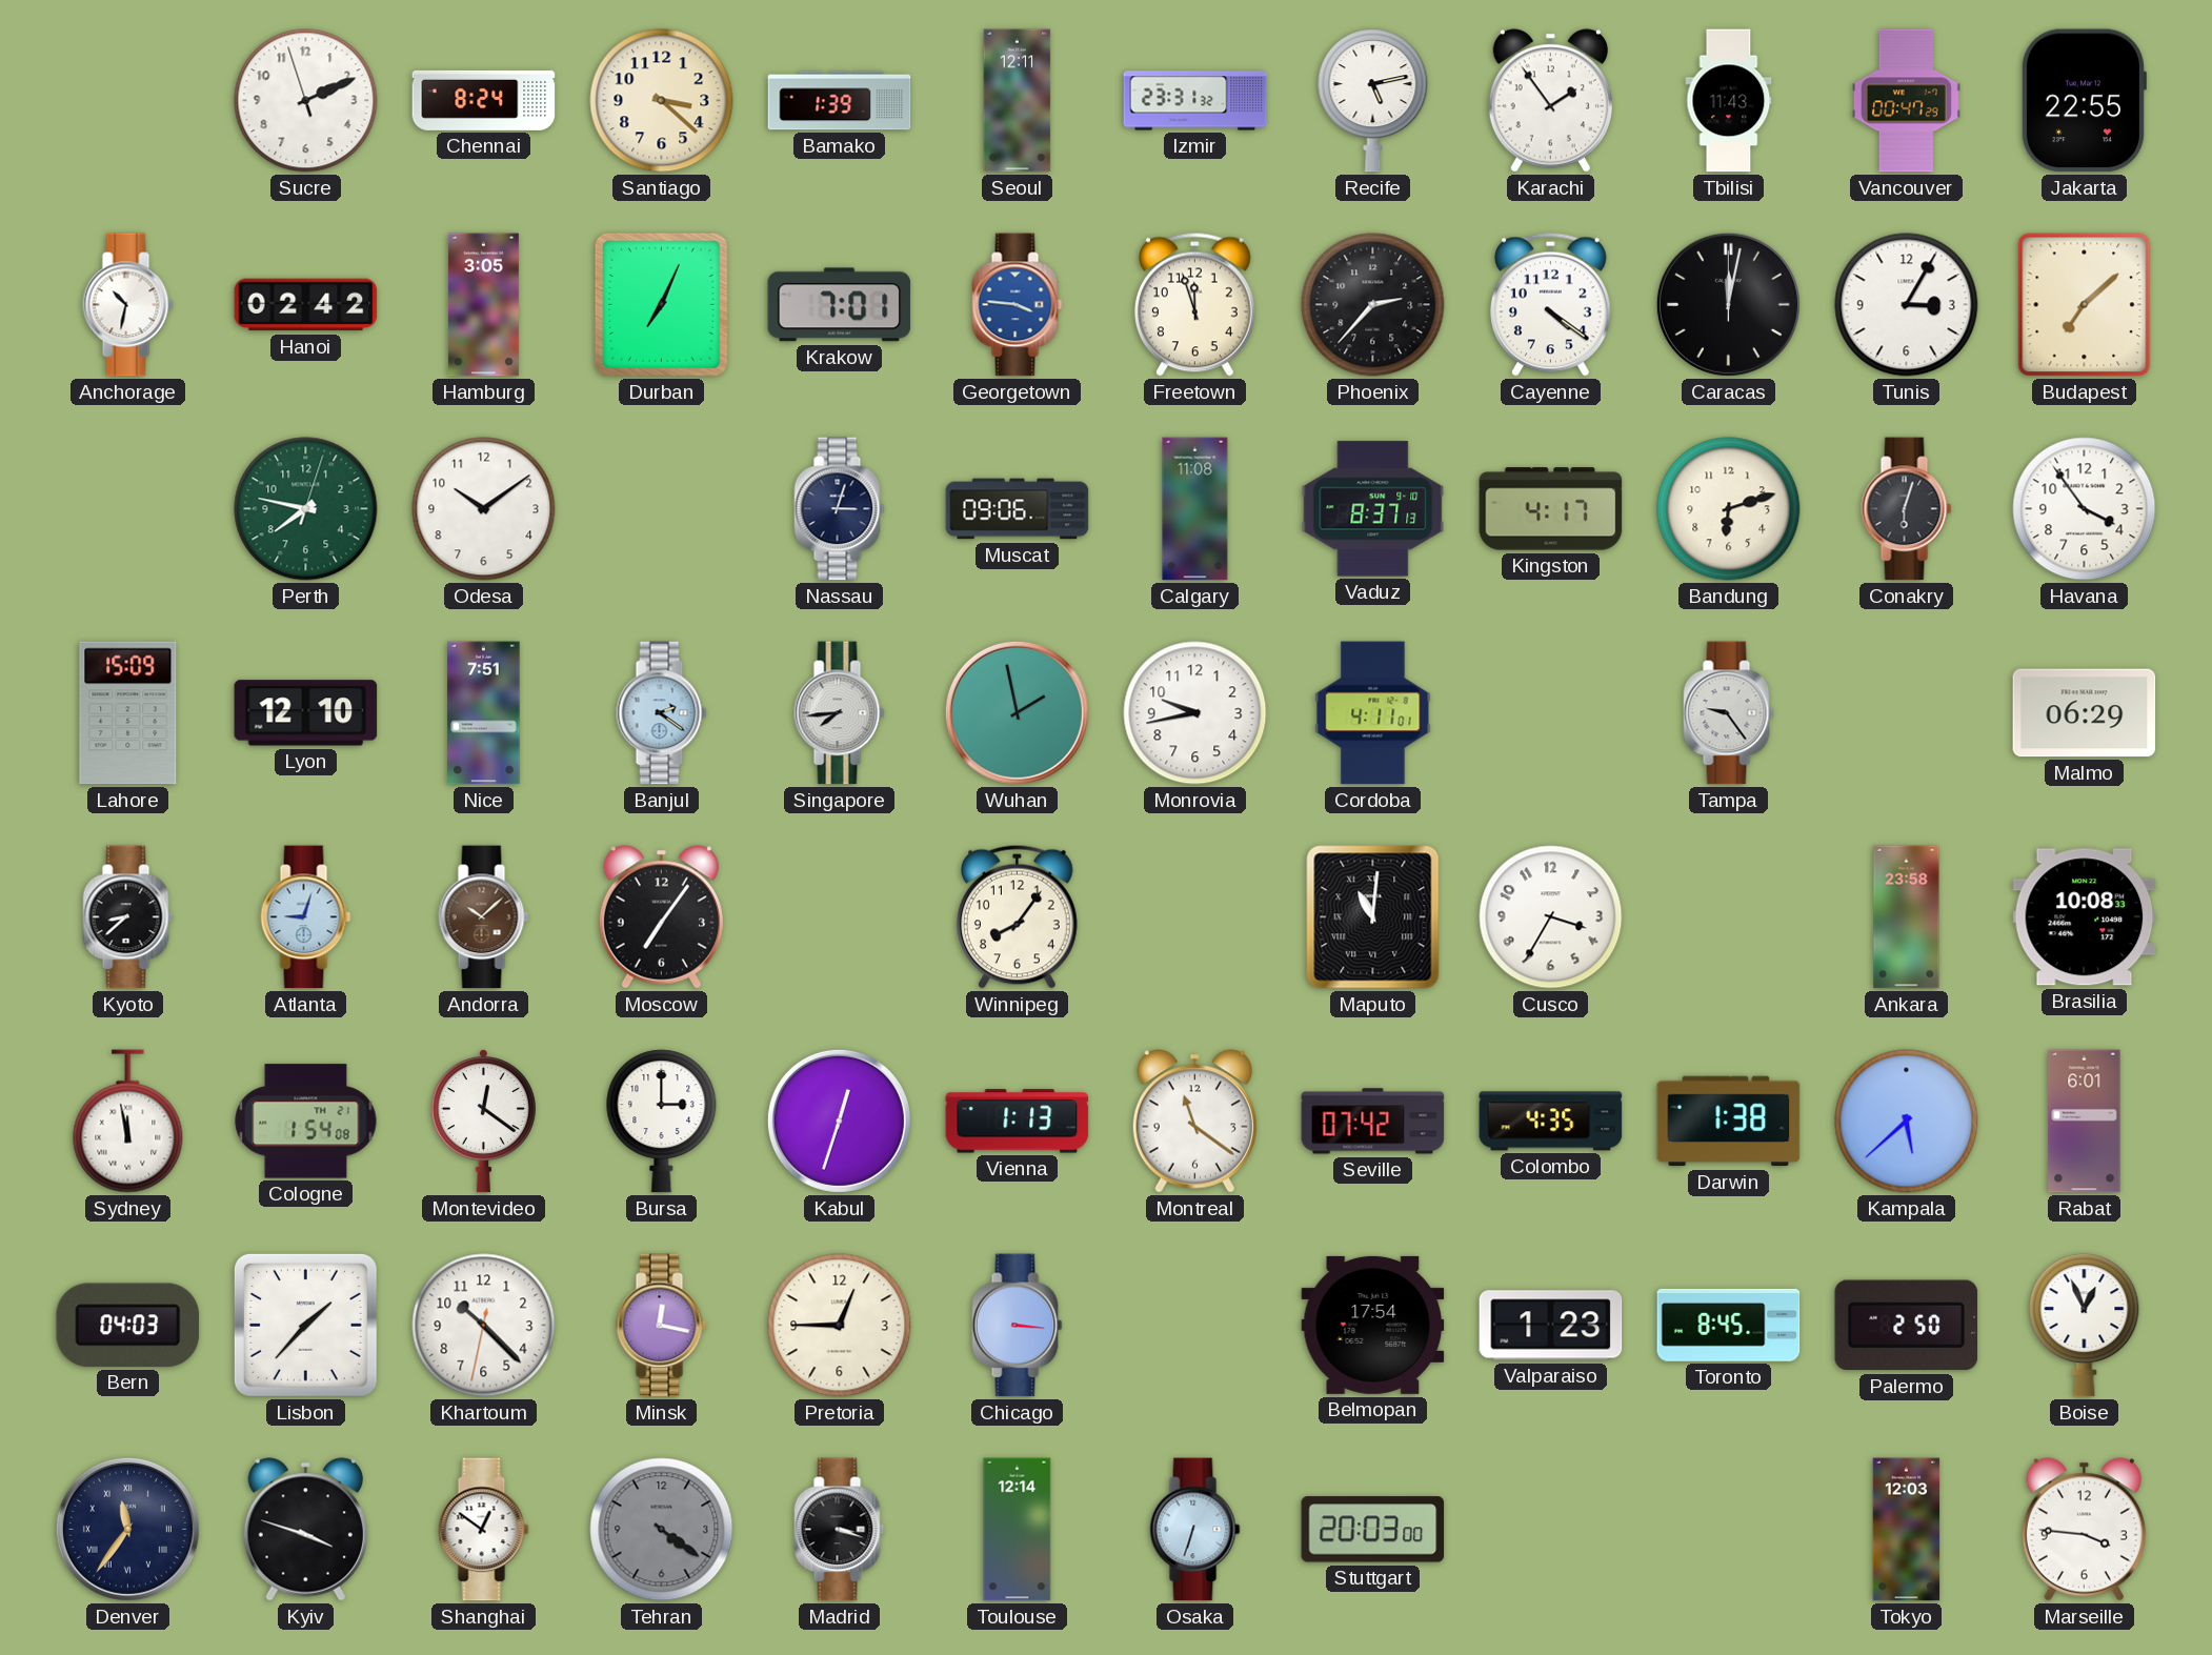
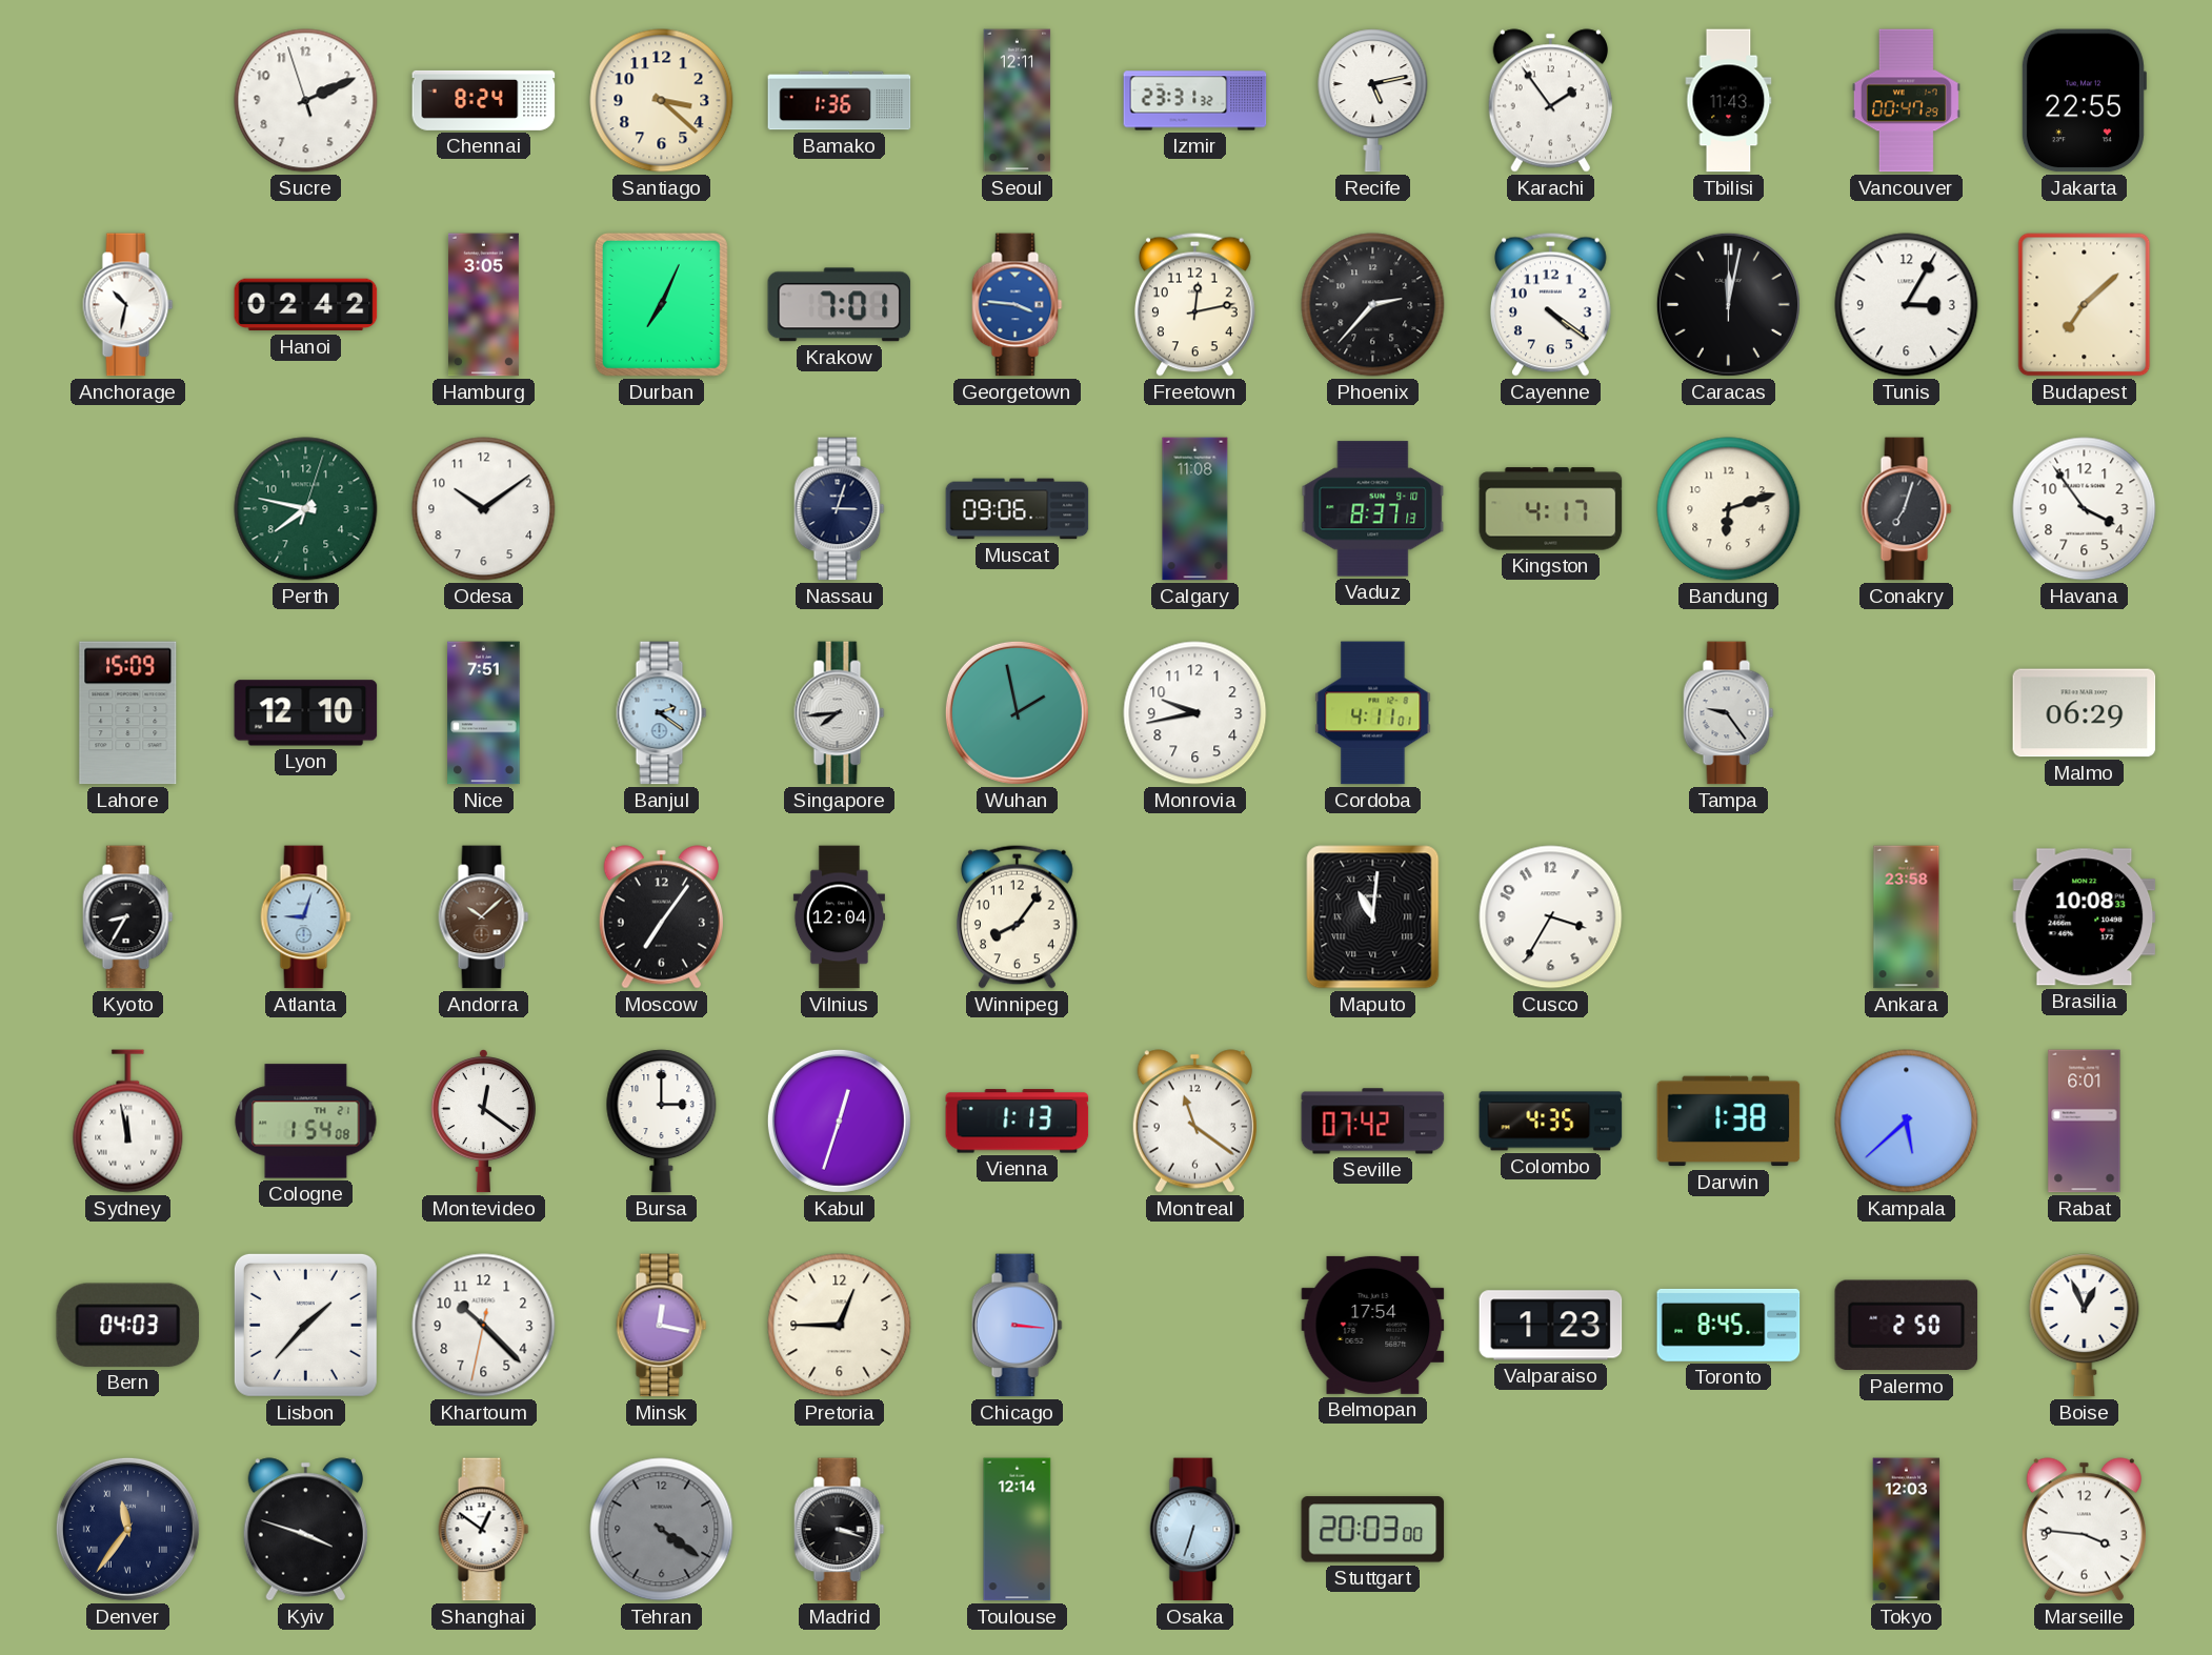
Bamako: 1:39 -> 1:36 (840, 101)
Freetown: 11:57 -> 12:13 (1194, 304)
Conakry: 6:03 -> 7:03 (1907, 509)
Kyoto: 8:38 -> 8:35 (128, 917)
Vilnius: none -> 12:04 (839, 917)
